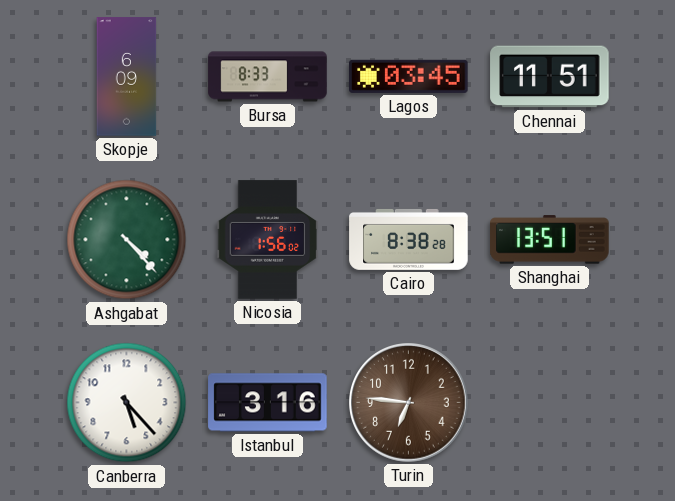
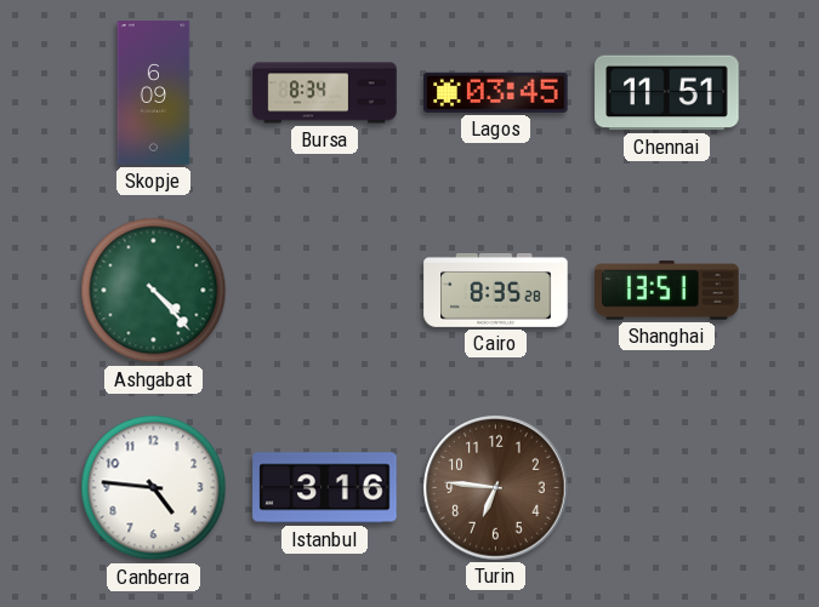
Bursa: 8:33 -> 8:34 (325, 93)
Nicosia: 1:56 -> none (268, 240)
Cairo: 8:38 -> 8:35 (496, 290)
Canberra: 5:23 -> 4:46 (154, 488)
